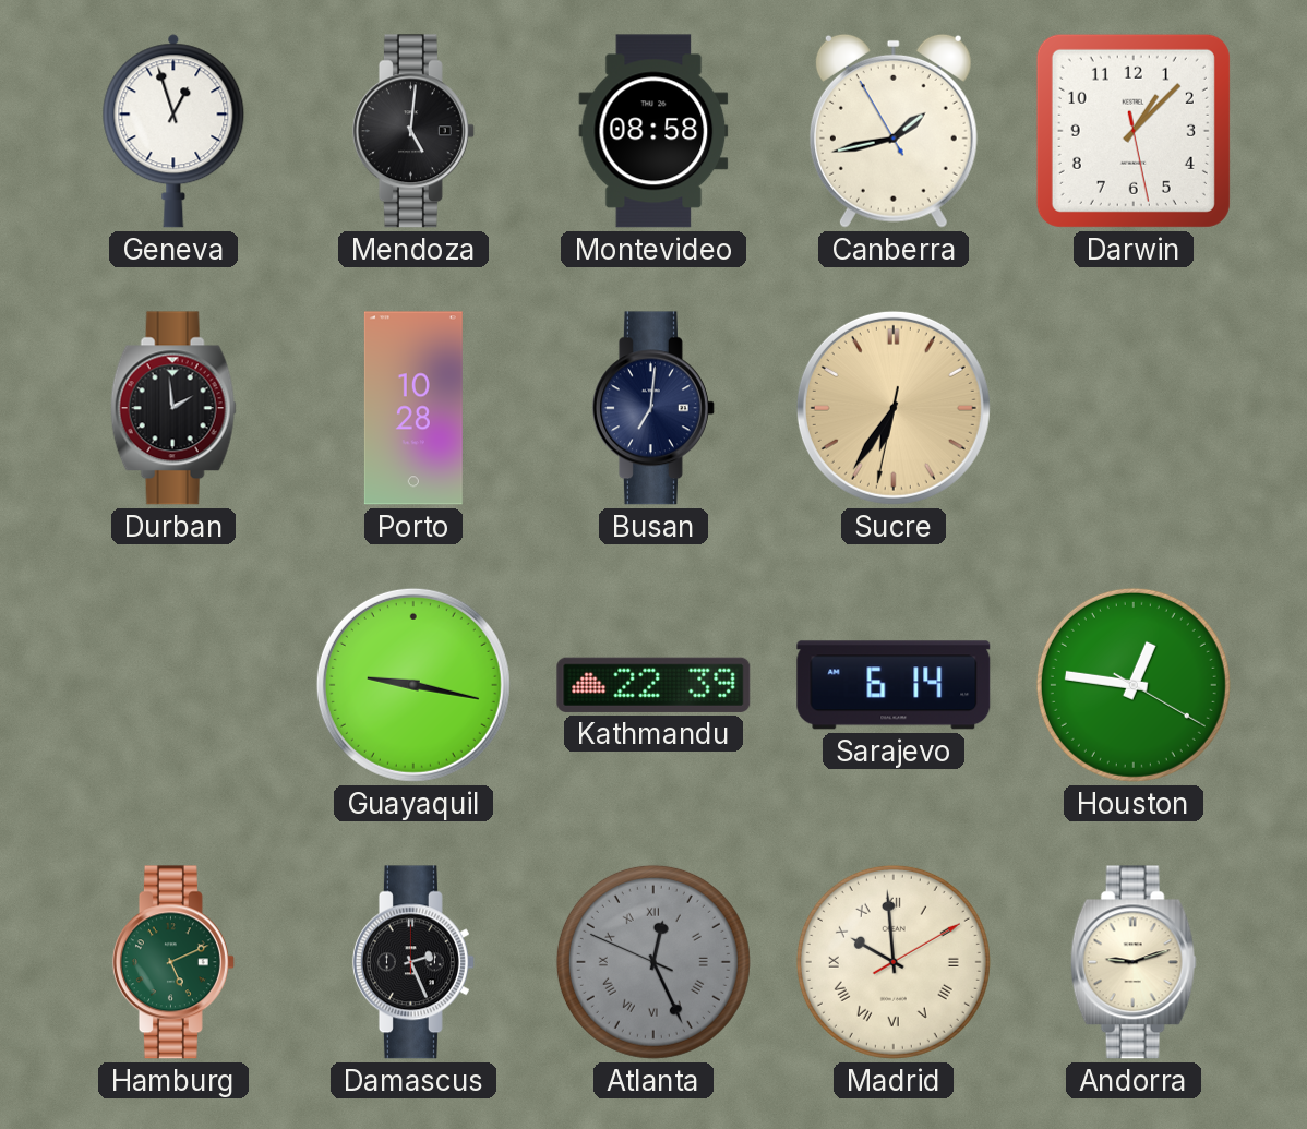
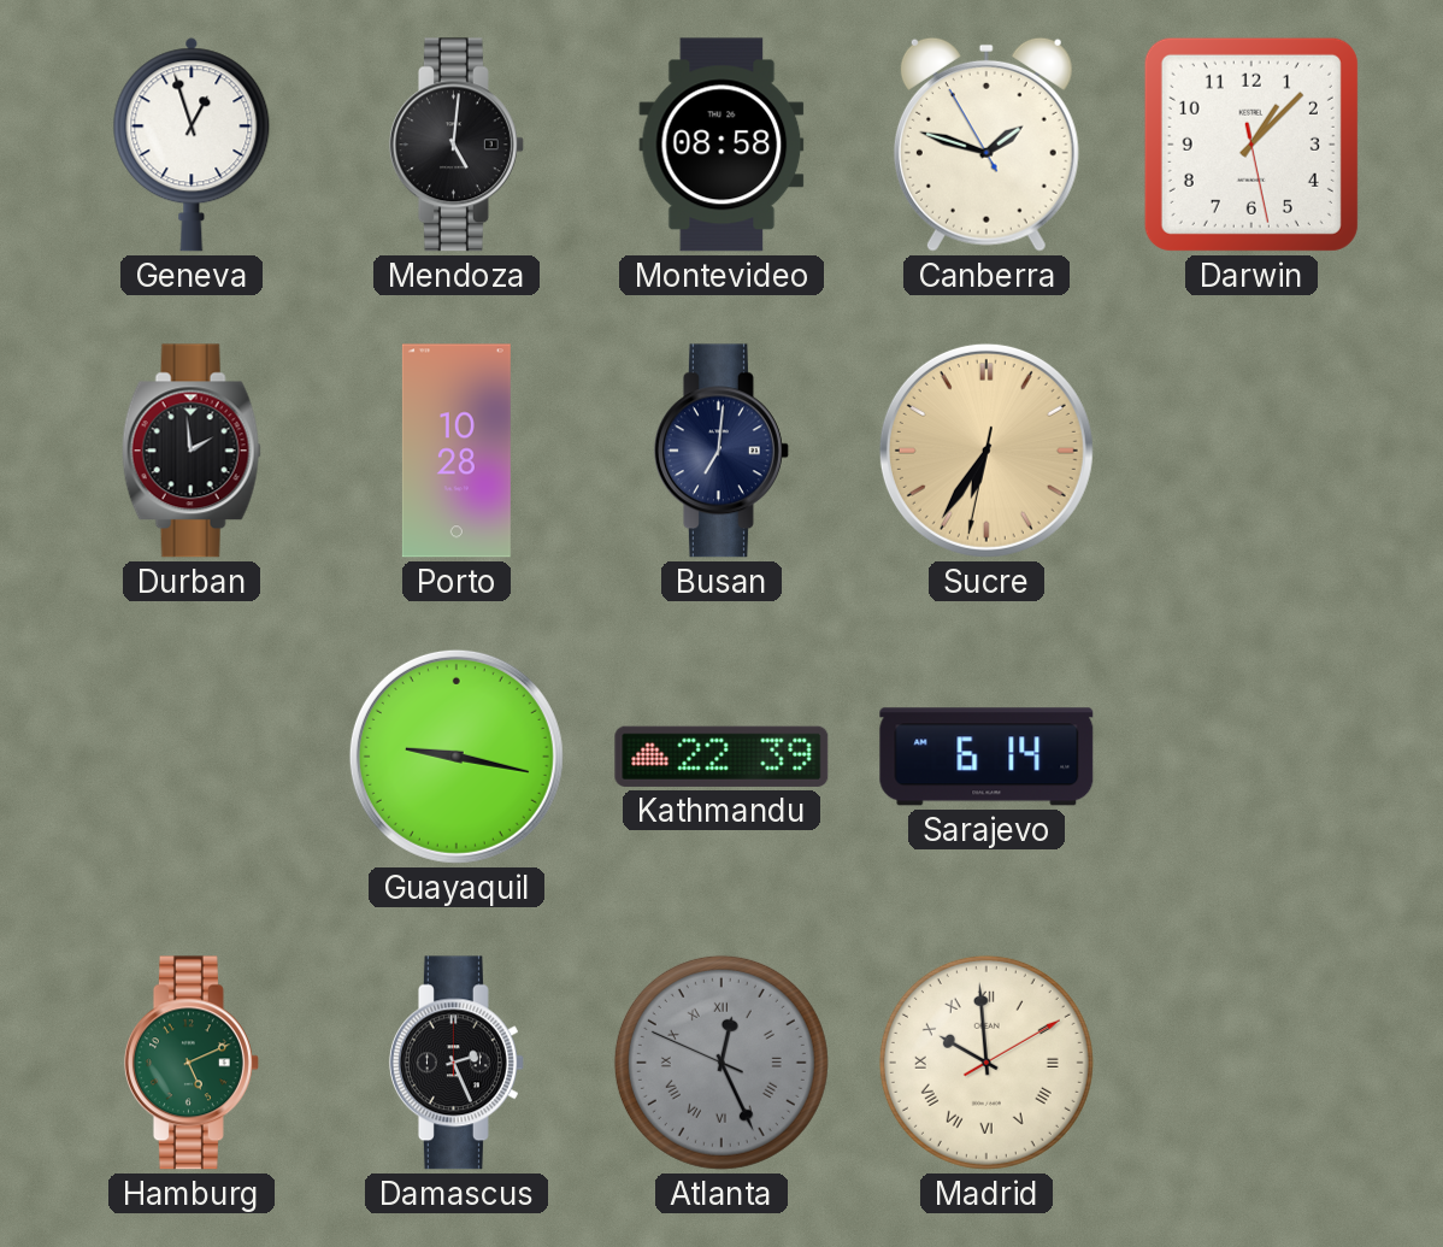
Canberra: 1:42 -> 1:47 (986, 145)
Houston: 12:46 -> none (1134, 685)
Andorra: 9:12 -> none (1134, 962)
